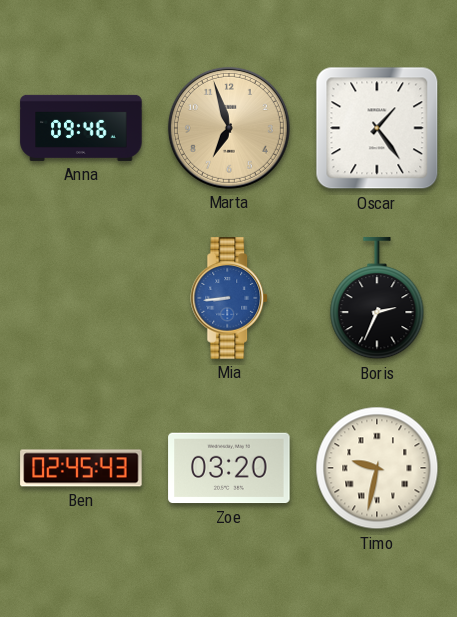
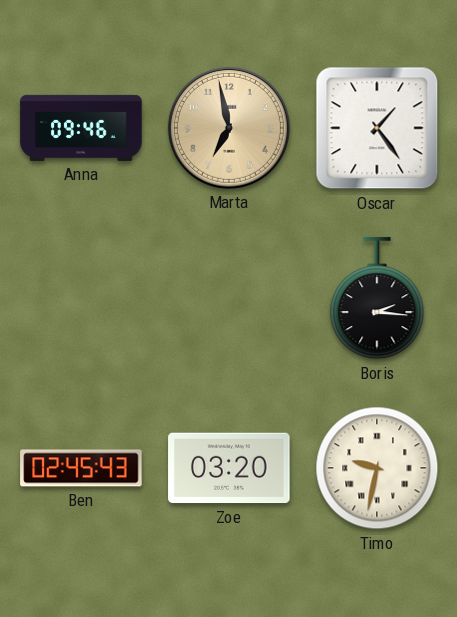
Marta: 6:57 -> 6:58 (229, 128)
Mia: 8:44 -> none (230, 298)
Boris: 2:34 -> 2:16 (377, 299)
